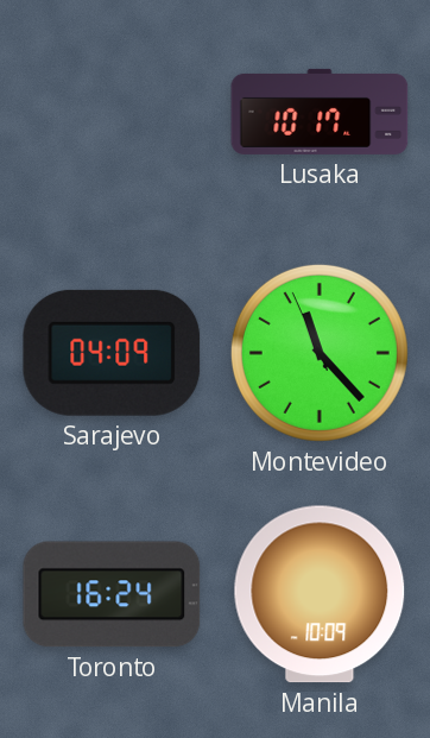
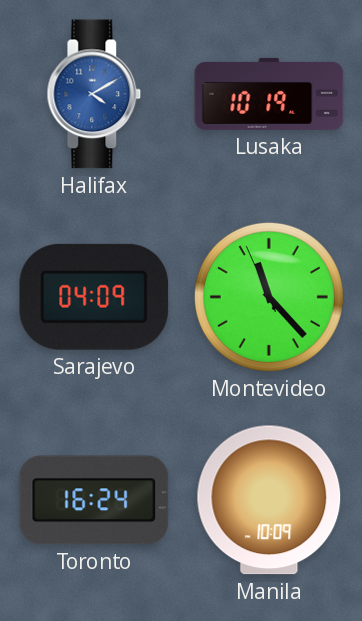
Halifax: none -> 4:10 (94, 94)
Lusaka: 10:17 -> 10:19 (269, 94)
